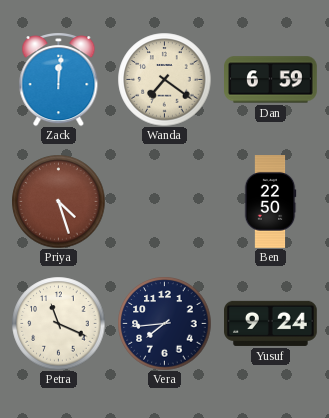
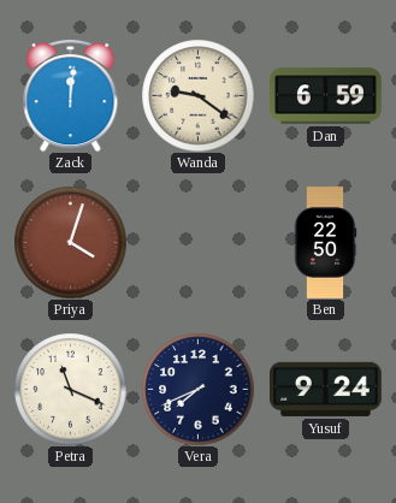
Wanda: 7:21 -> 9:21 (197, 95)
Priya: 4:27 -> 4:03 (70, 242)
Vera: 7:44 -> 7:41 (197, 389)
